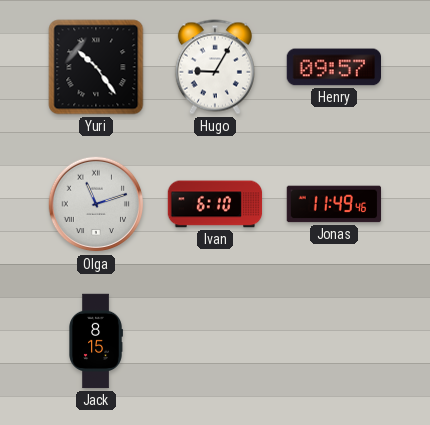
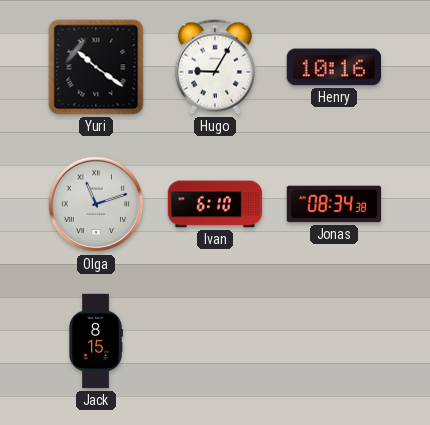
Yuri: 10:24 -> 10:21 (96, 67)
Henry: 09:57 -> 10:16 (334, 67)
Jonas: 11:49 -> 08:34 (334, 204)
